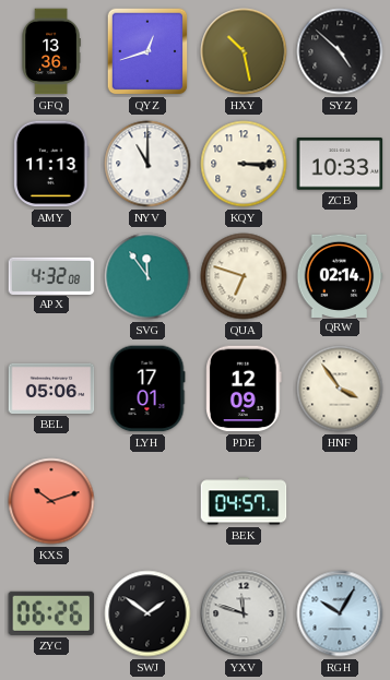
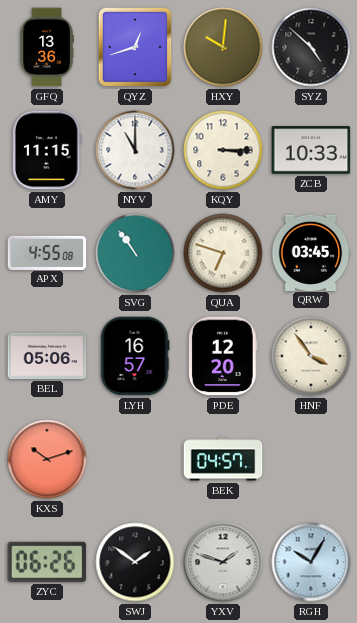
HXY: 10:28 -> 10:01 (223, 47)
AMY: 11:13 -> 11:15 (47, 150)
APX: 4:32 -> 4:55 (47, 252)
SVG: 11:54 -> 10:54 (135, 253)
QRW: 02:14 -> 03:45 (311, 252)
LYH: 17:01 -> 16:57 (135, 356)
PDE: 12:09 -> 12:20 (223, 356)
YXV: 11:48 -> 1:48 (223, 562)
